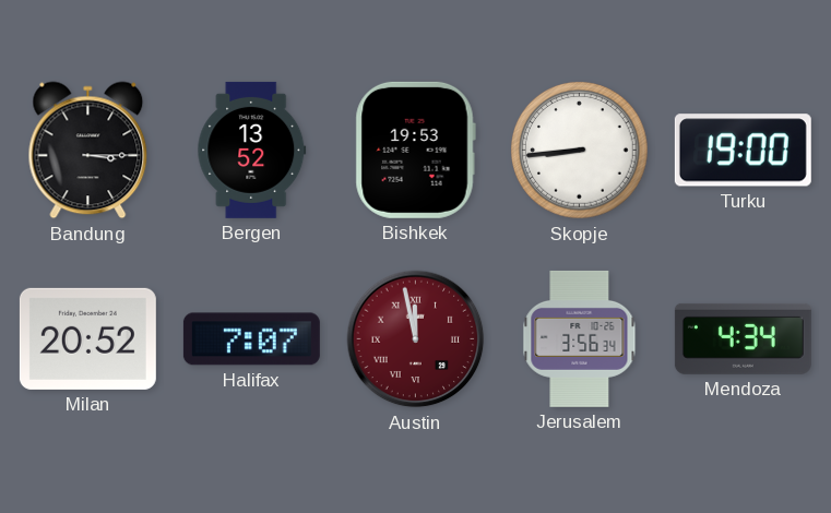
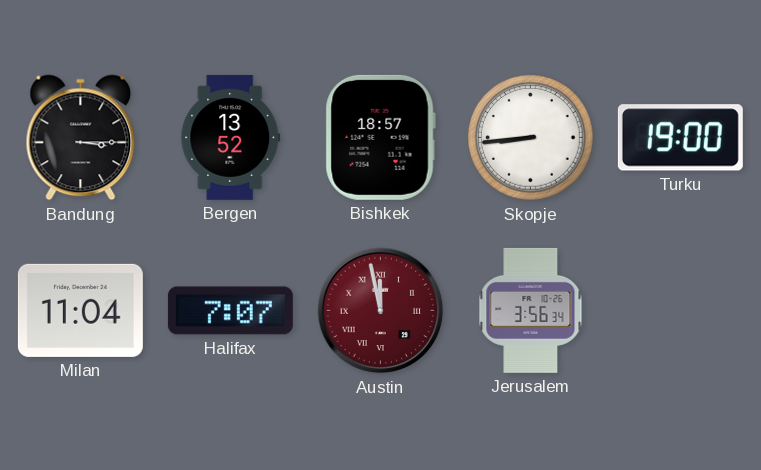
Bishkek: 19:53 -> 18:57 (380, 137)
Milan: 20:52 -> 11:04 (80, 310)
Mendoza: 4:34 -> none (743, 338)
